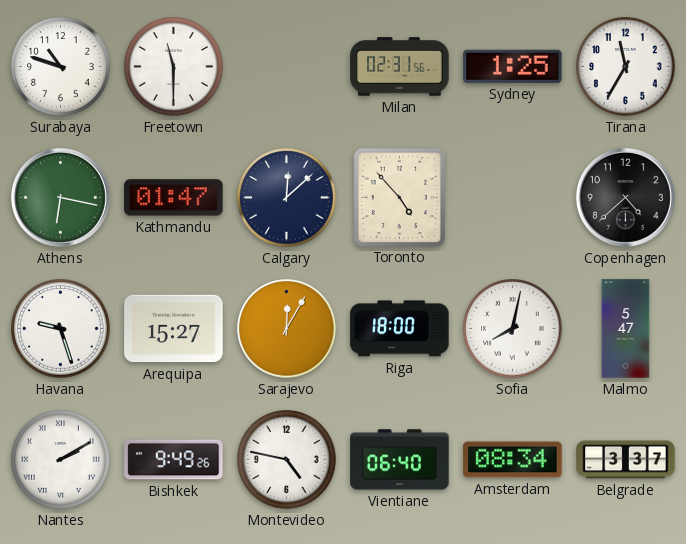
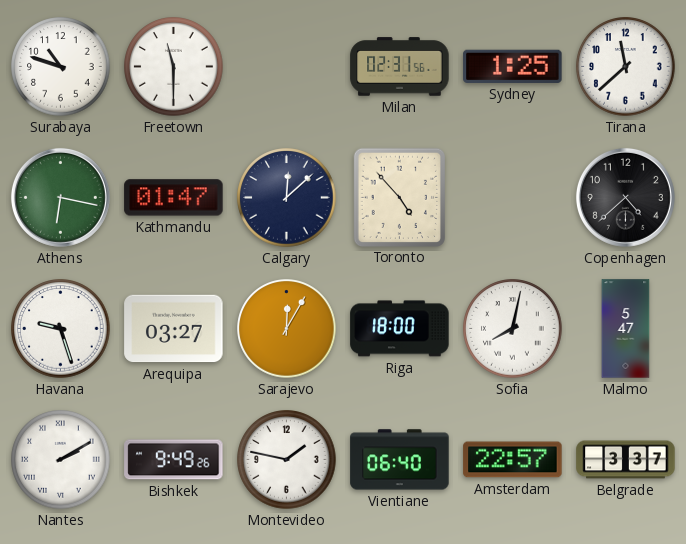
Tirana: 11:35 -> 11:38 (626, 67)
Arequipa: 15:27 -> 03:27 (174, 329)
Montevideo: 4:47 -> 1:47 (287, 460)
Amsterdam: 08:34 -> 22:57 (513, 460)
